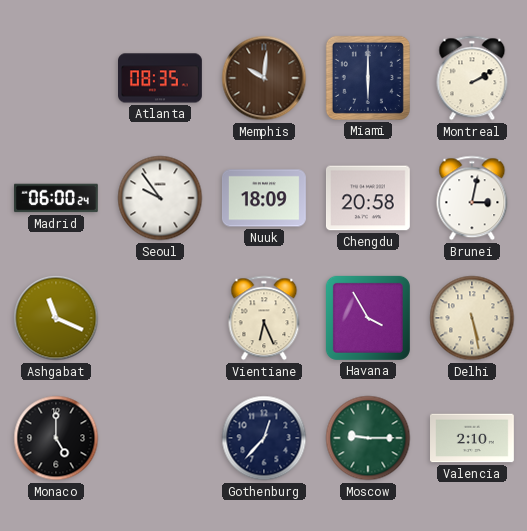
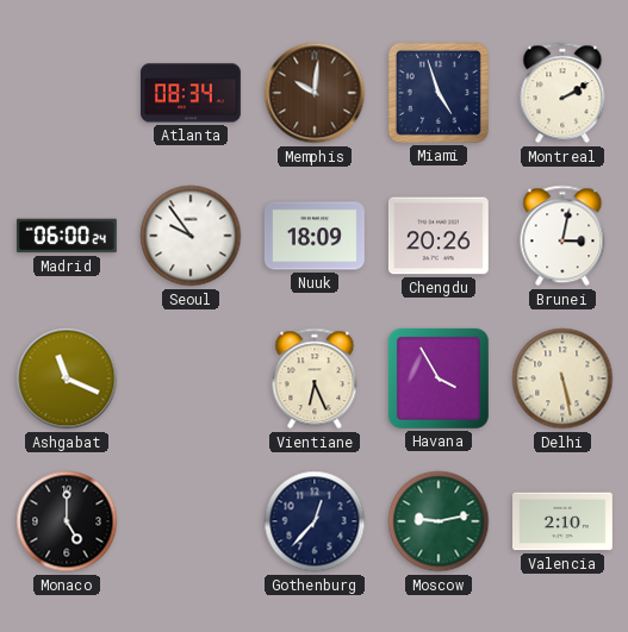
Atlanta: 08:35 -> 08:34 (192, 93)
Miami: 6:00 -> 4:57 (439, 93)
Chengdu: 20:58 -> 20:26 (439, 236)
Moscow: 9:15 -> 9:13 (439, 521)
